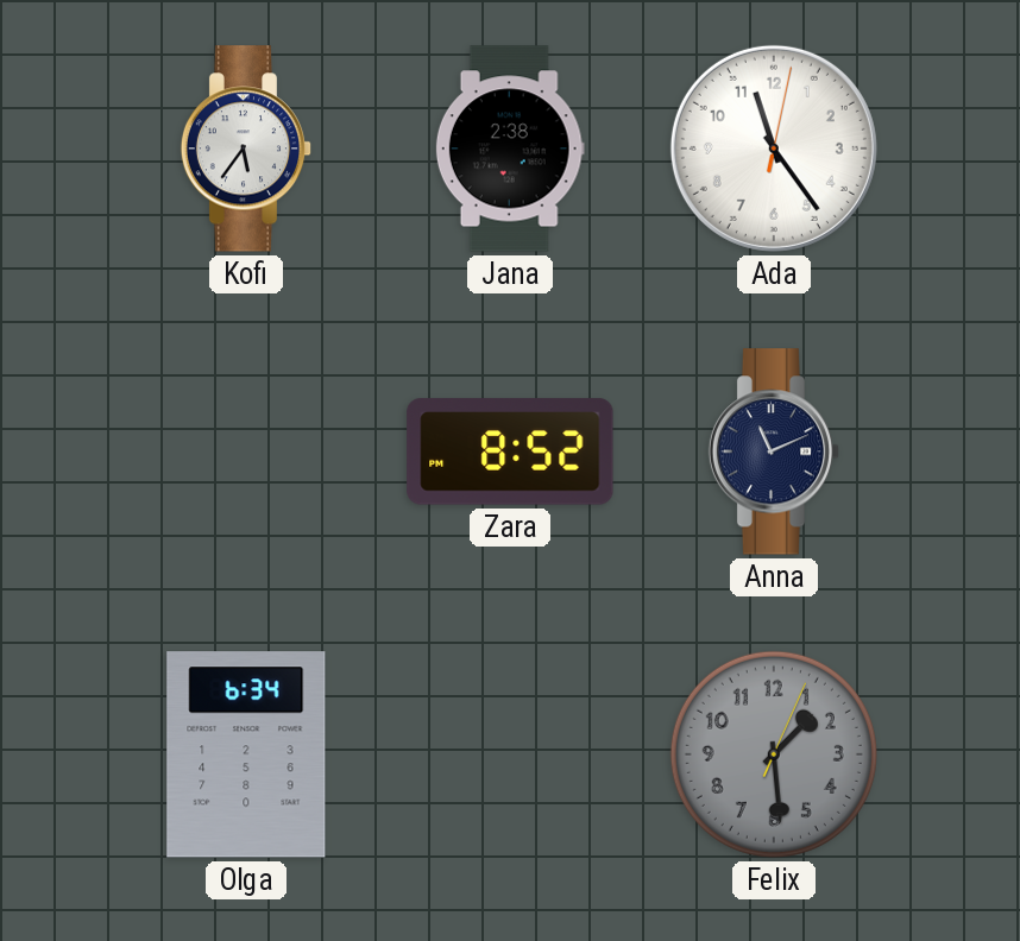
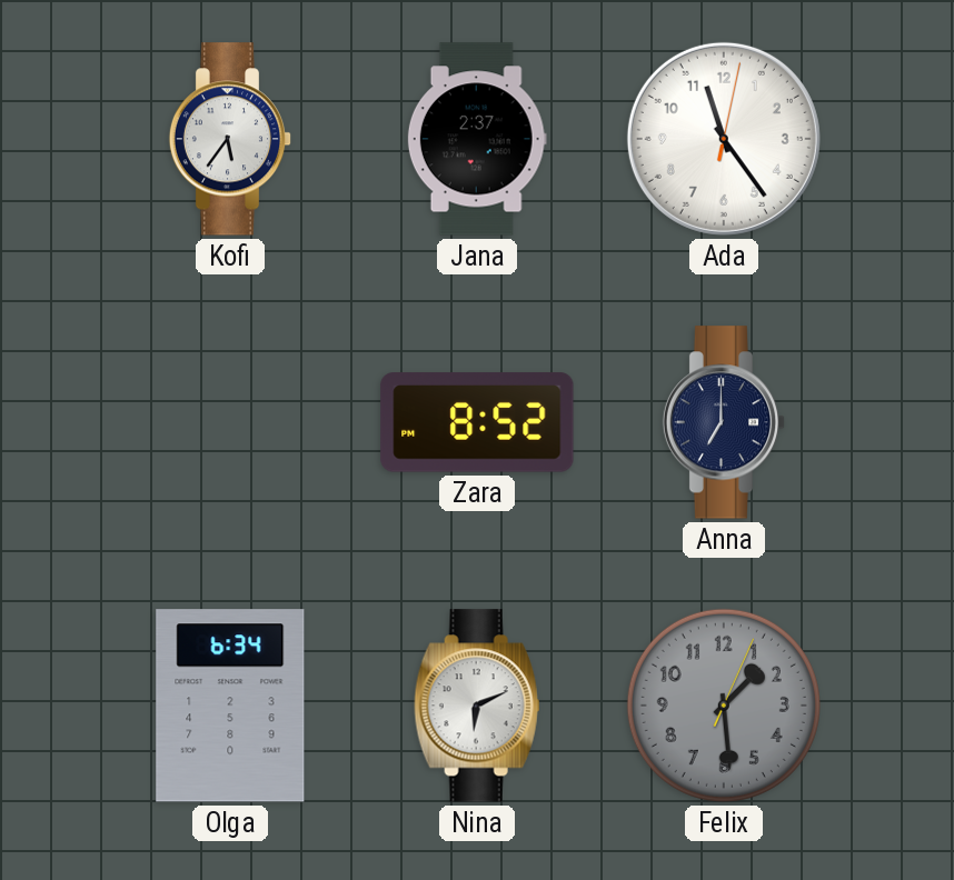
Jana: 2:38 -> 2:37 (477, 139)
Anna: 11:11 -> 7:00 (724, 422)
Nina: none -> 6:11 (477, 706)
